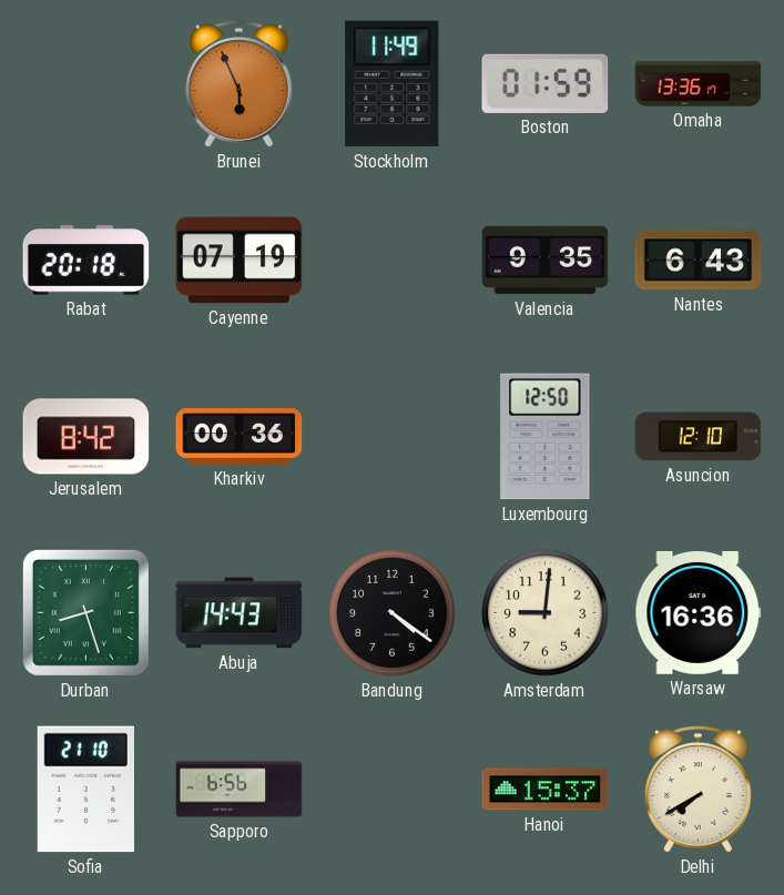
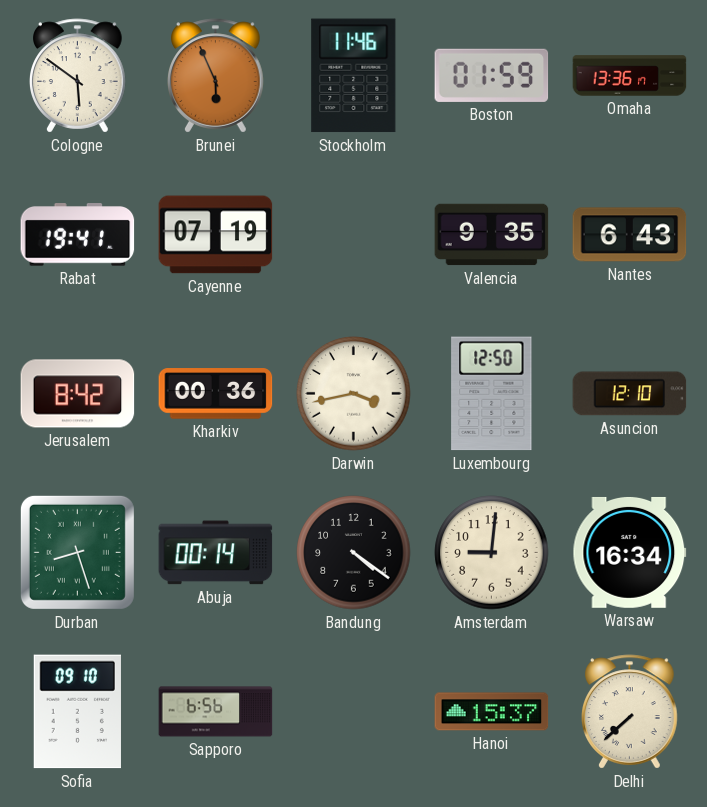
Cologne: none -> 5:51 (78, 76)
Stockholm: 11:49 -> 11:46 (354, 76)
Rabat: 20:18 -> 19:41 (78, 235)
Darwin: none -> 3:43 (354, 394)
Abuja: 14:43 -> 00:14 (216, 553)
Warsaw: 16:36 -> 16:34 (630, 552)
Sofia: 21:10 -> 09:10 (77, 712)
Delhi: 7:40 -> 7:38 (630, 712)
